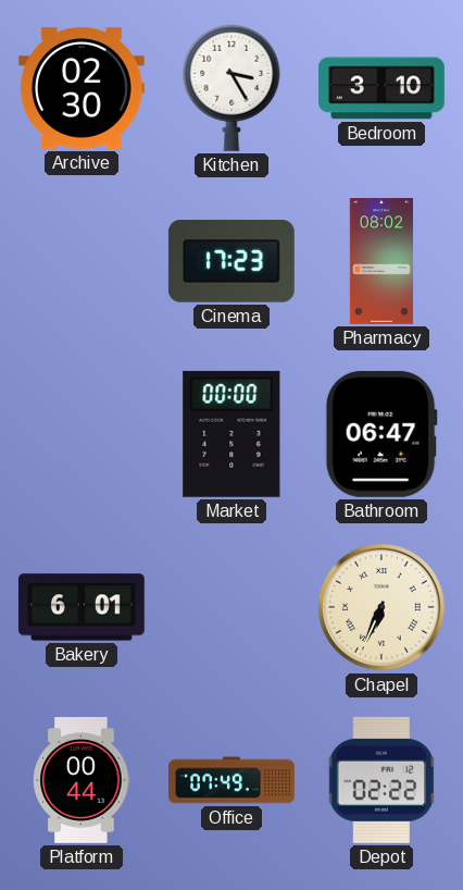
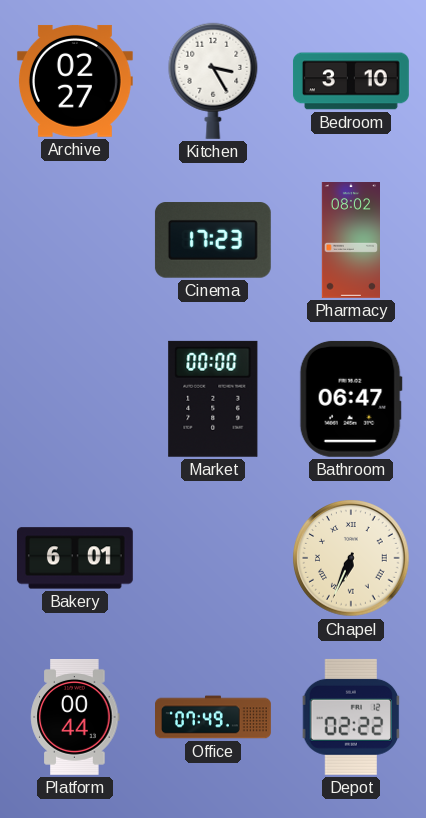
Archive: 02:30 -> 02:27 (75, 81)
